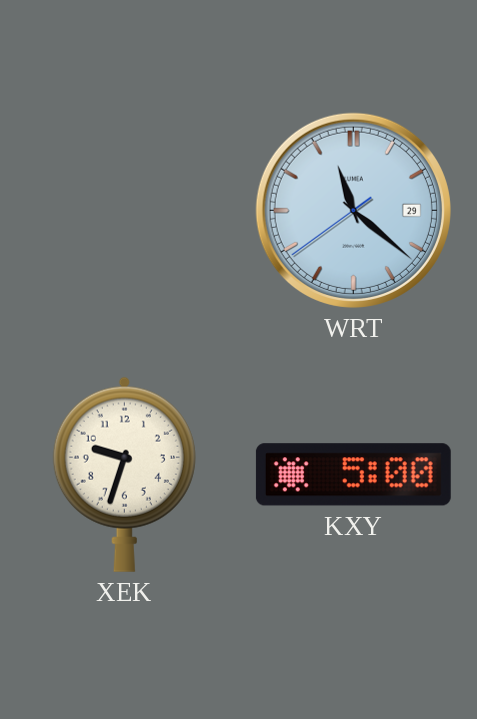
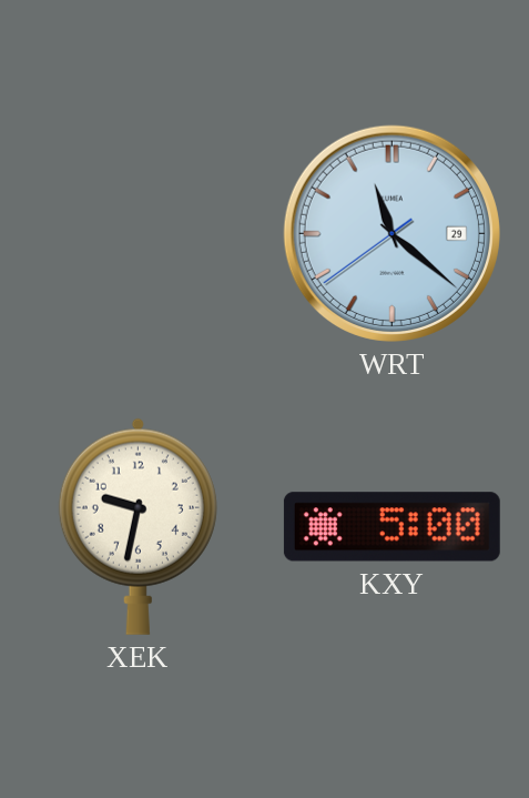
XEK: 9:33 -> 9:32 (138, 526)
